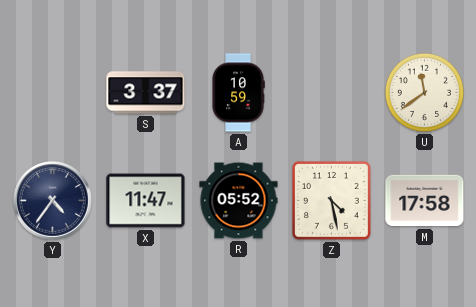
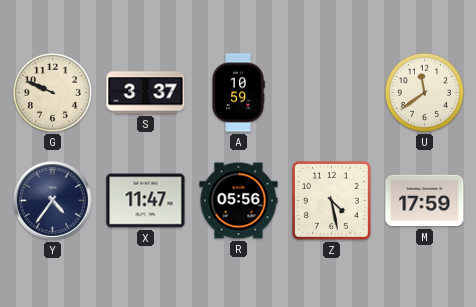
G: none -> 9:49 (52, 92)
R: 05:52 -> 05:56 (239, 201)
M: 17:58 -> 17:59 (425, 201)
